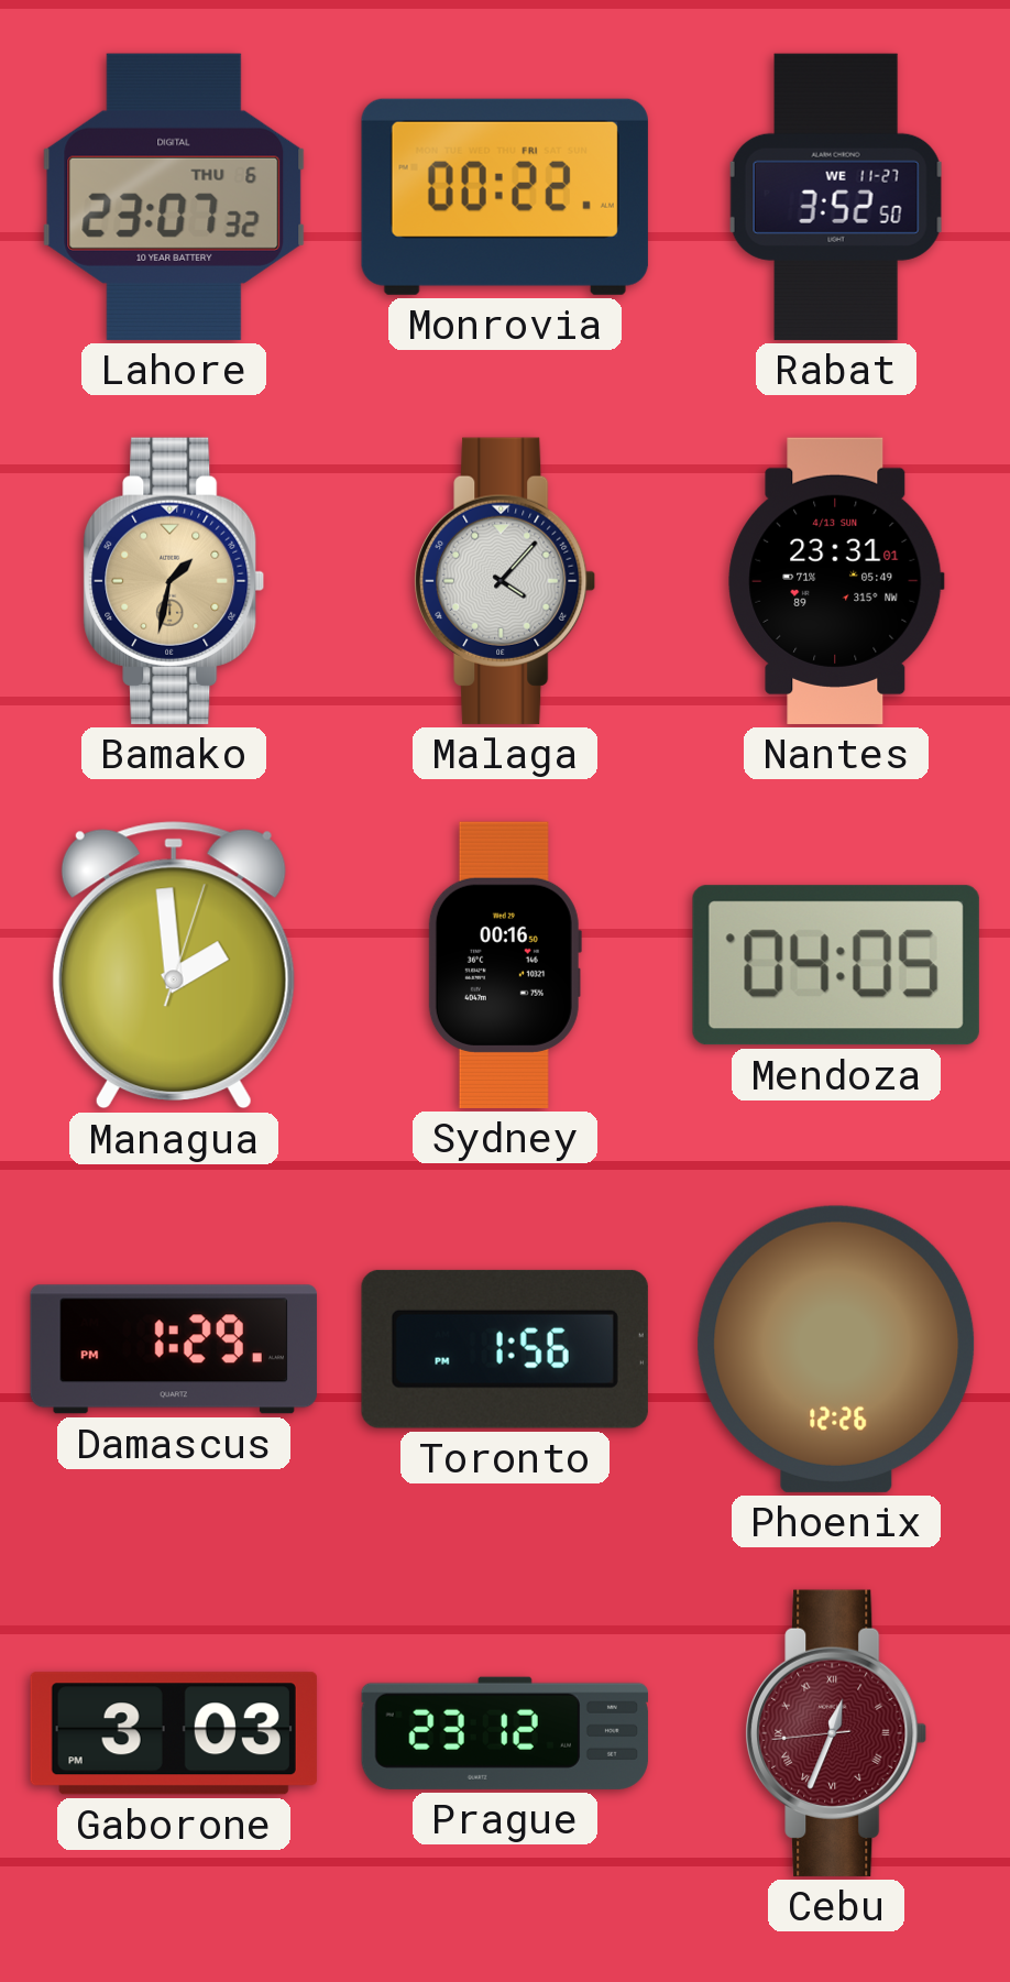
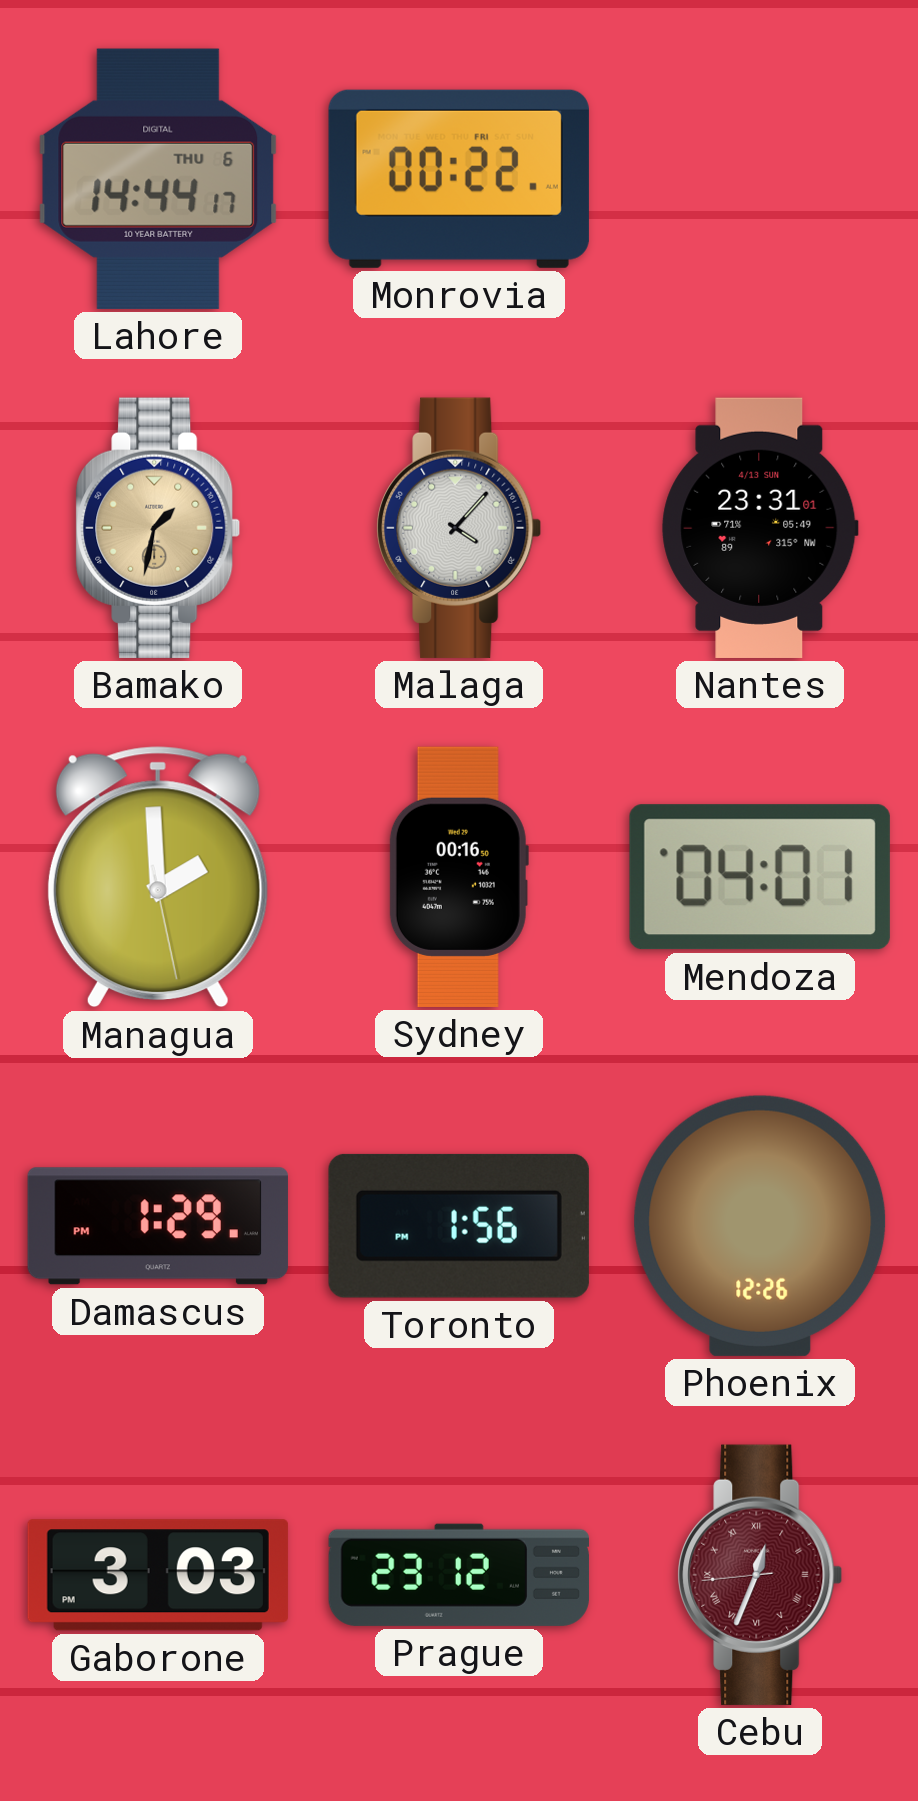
Lahore: 23:07 -> 14:44 (158, 179)
Rabat: 3:52 -> none (836, 197)
Managua: 1:59:03 -> 1:59:28 (158, 877)
Mendoza: 04:05 -> 04:01 (760, 877)
